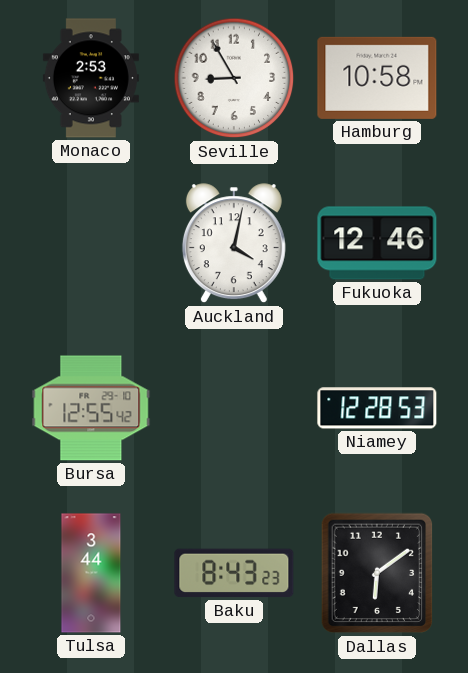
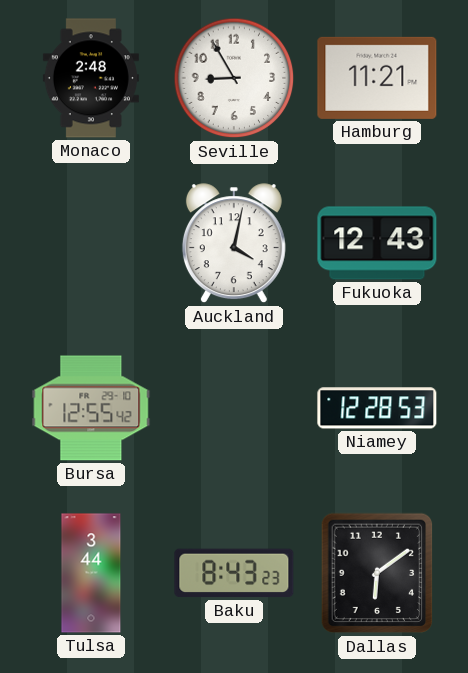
Monaco: 2:53 -> 2:48 (91, 78)
Hamburg: 10:58 -> 11:21 (377, 78)
Fukuoka: 12:46 -> 12:43 (377, 243)
